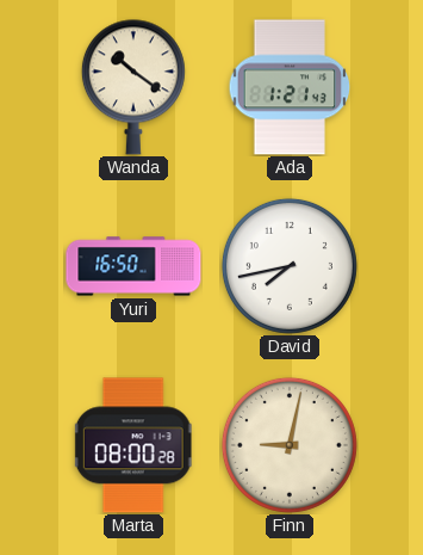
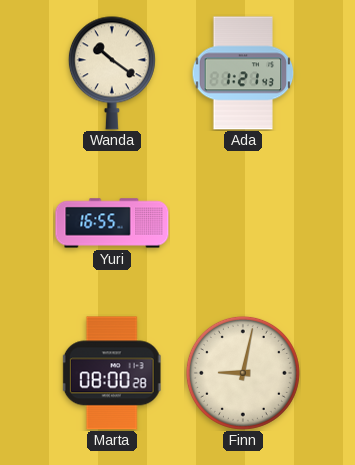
Yuri: 16:50 -> 16:55 (112, 223)
David: 7:43 -> none (290, 266)
